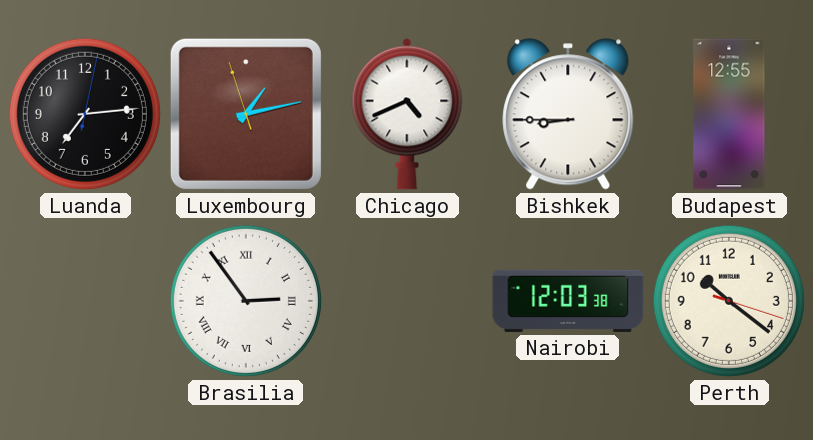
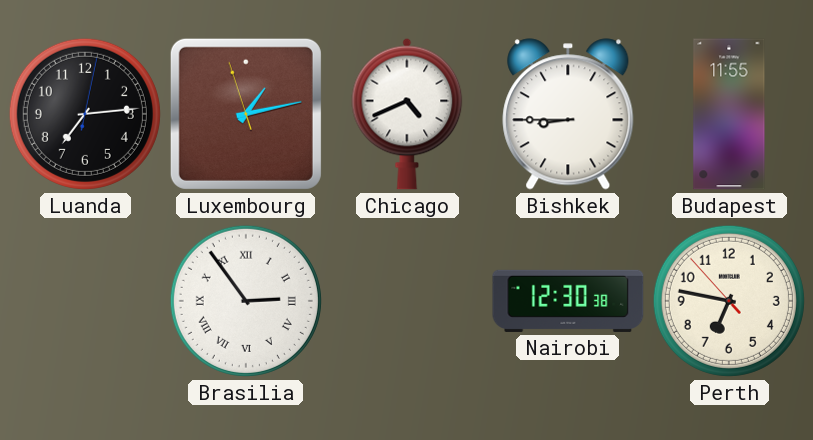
Budapest: 12:55 -> 11:55 (729, 114)
Nairobi: 12:03 -> 12:30 (568, 301)
Perth: 10:21 -> 6:46 (729, 301)
